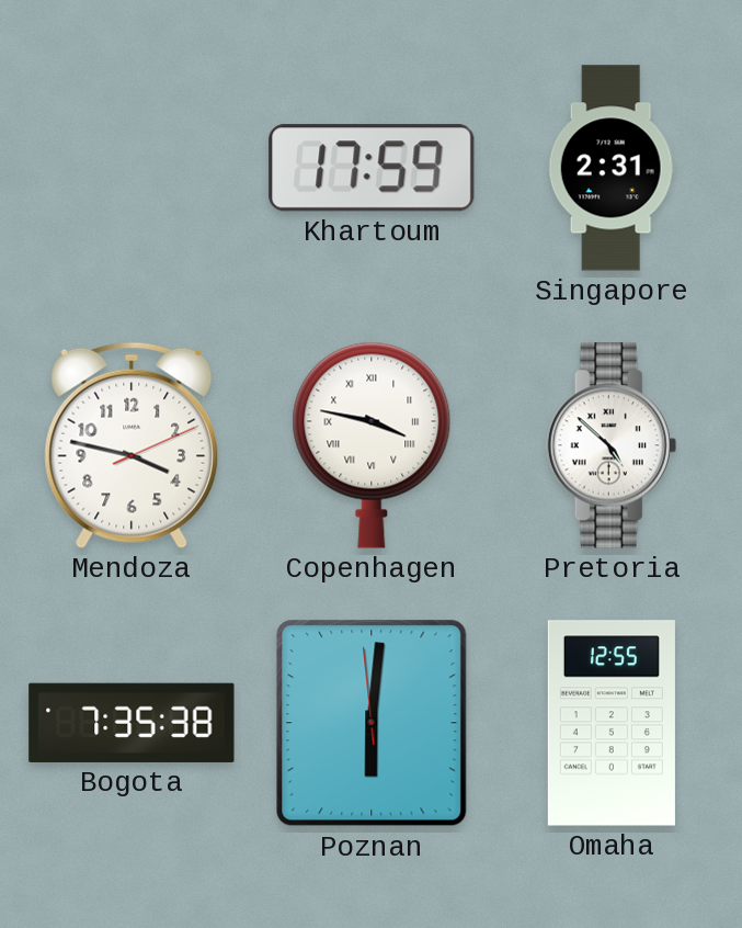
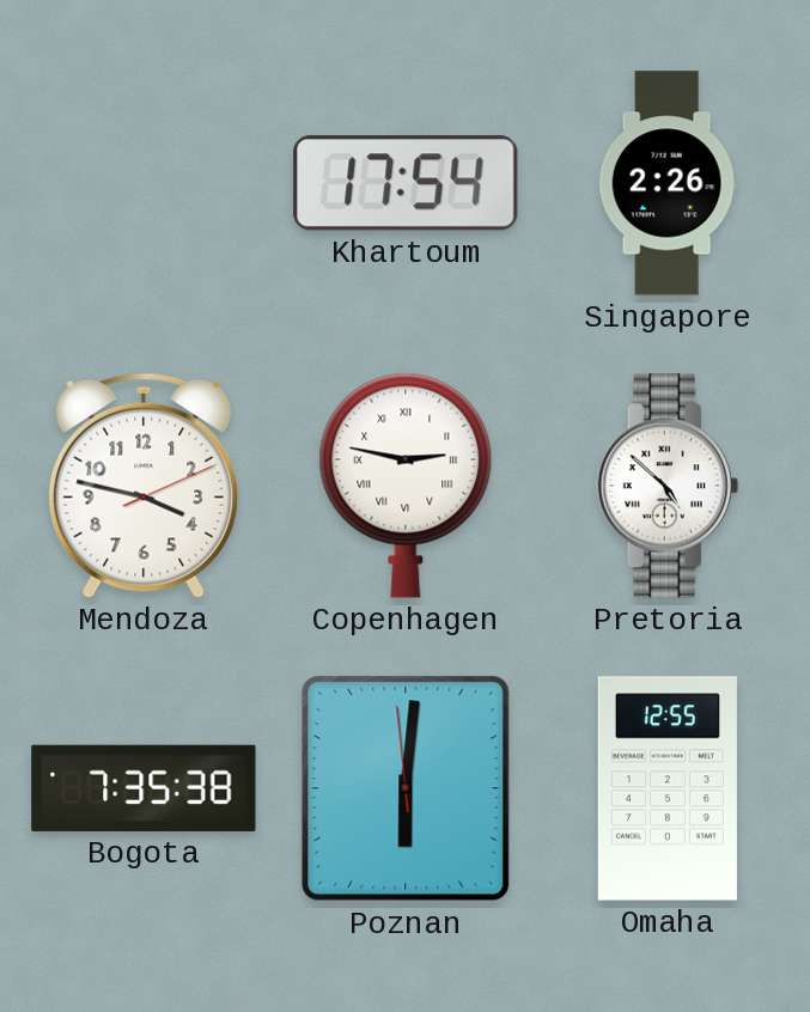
Khartoum: 17:59 -> 17:54 (406, 183)
Singapore: 2:31 -> 2:26 (668, 183)
Copenhagen: 3:47 -> 2:47 (406, 486)
